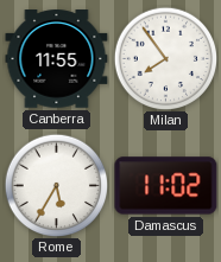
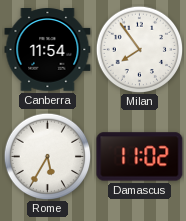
Canberra: 11:55 -> 11:54 (48, 50)
